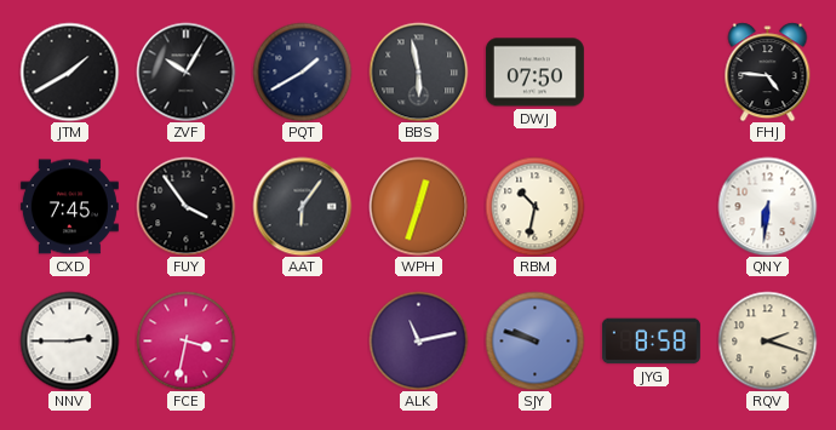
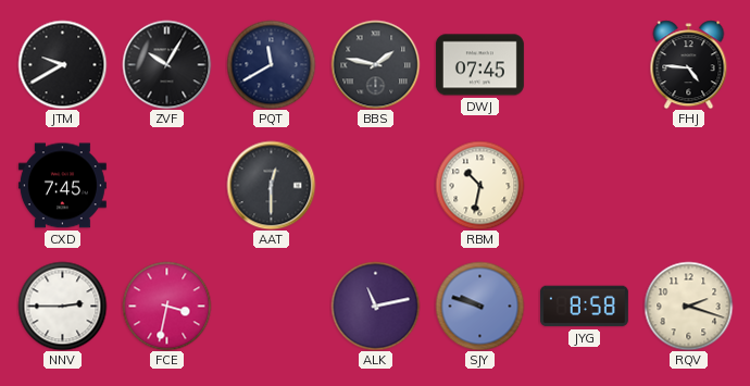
JTM: 1:40 -> 9:40 (62, 64)
PQT: 1:40 -> 11:40 (271, 64)
BBS: 5:58 -> 1:47 (375, 64)
DWJ: 07:50 -> 07:45 (479, 65)
FUY: 3:54 -> none (185, 206)
AAT: 6:06 -> 12:30 (271, 185)
WPH: 12:33 -> none (418, 206)
QNY: 6:31 -> none (767, 206)
